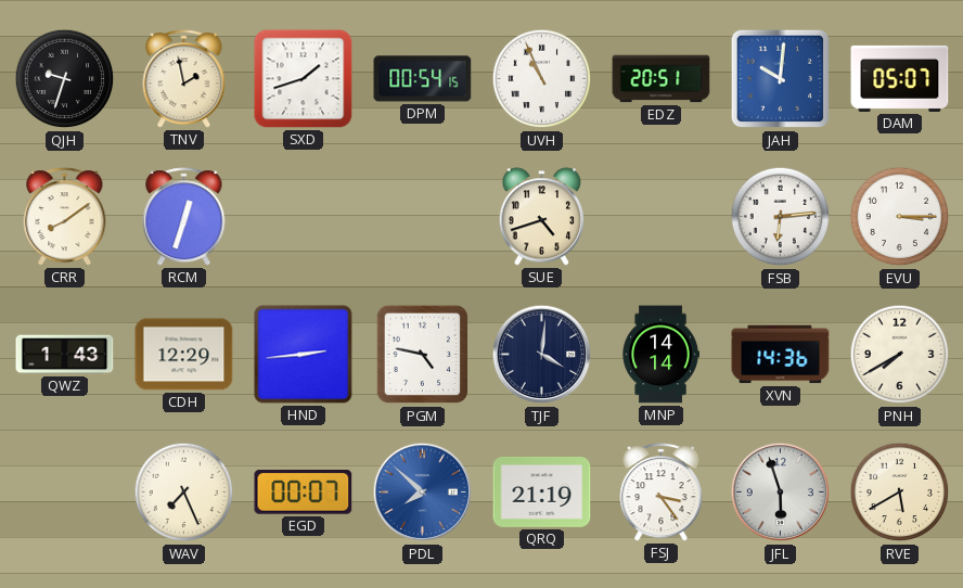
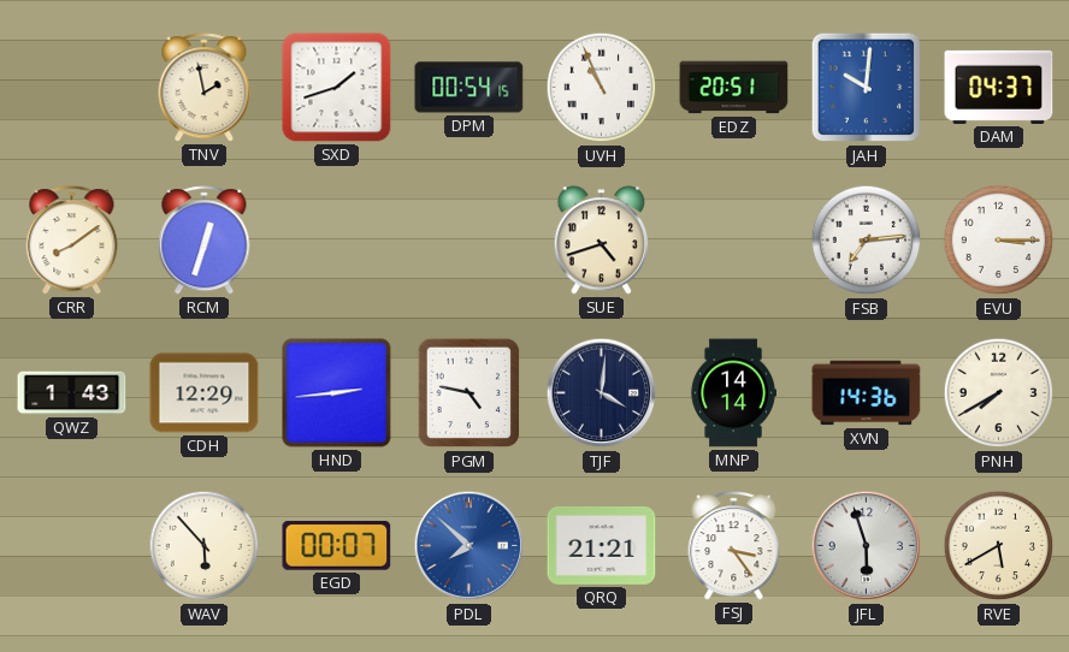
QJH: 9:33 -> none (65, 79)
DAM: 05:07 -> 04:37 (999, 87)
FSB: 6:14 -> 7:14 (867, 241)
WAV: 7:26 -> 5:53 (205, 546)
QRQ: 21:19 -> 21:21 (602, 546)
